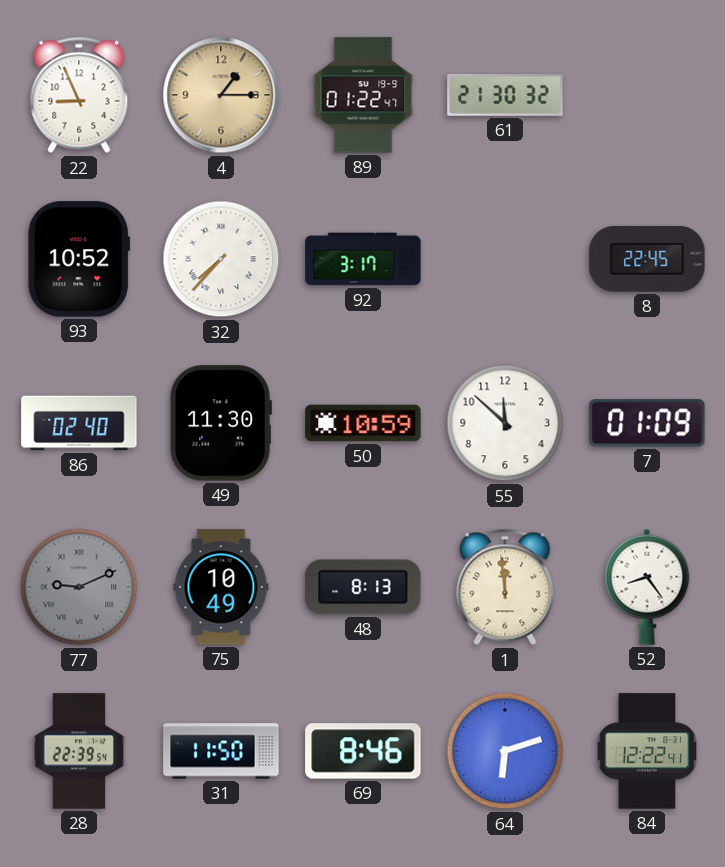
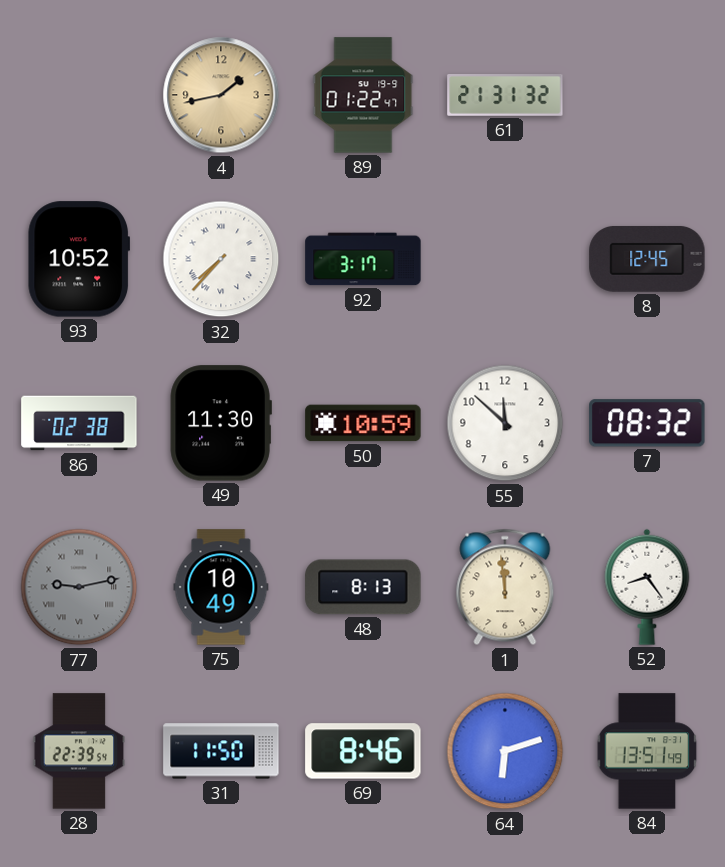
22: 8:56 -> none (79, 95)
4: 1:15 -> 1:43 (221, 95)
61: 21:30 -> 21:31 (505, 96)
8: 22:45 -> 12:45 (647, 259)
86: 02:40 -> 02:38 (79, 423)
7: 01:09 -> 08:32 (647, 423)
77: 9:11 -> 9:13 (79, 587)
84: 12:22 -> 13:51 (647, 751)
